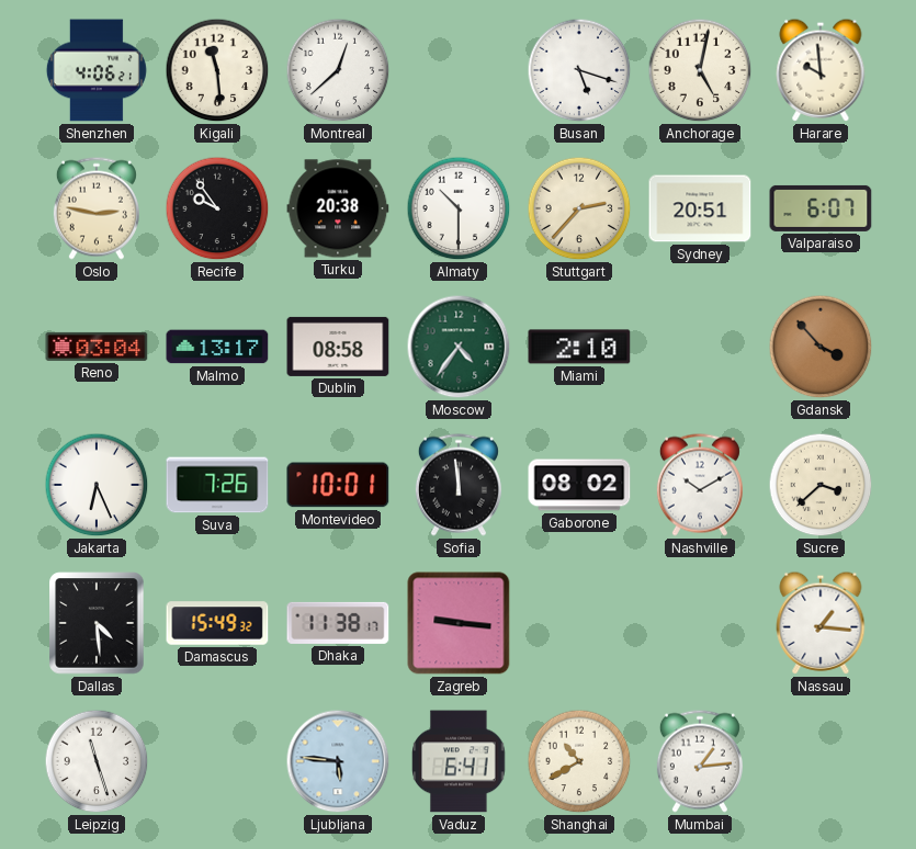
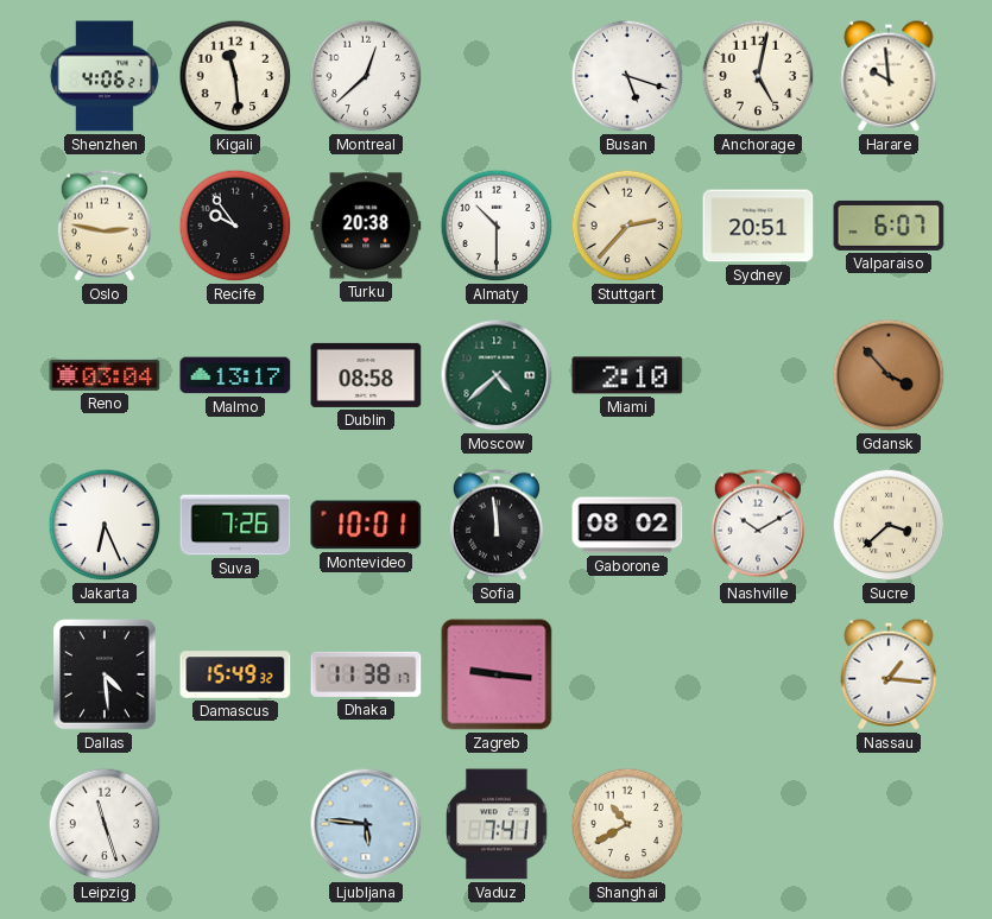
Moscow: 4:36 -> 4:38 (497, 375)
Vaduz: 6:41 -> 7:41 (497, 824)
Mumbai: 1:14 -> none (700, 761)
